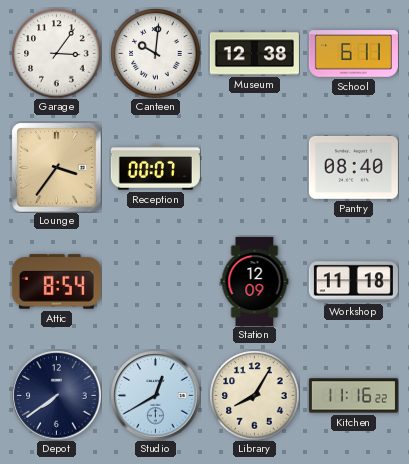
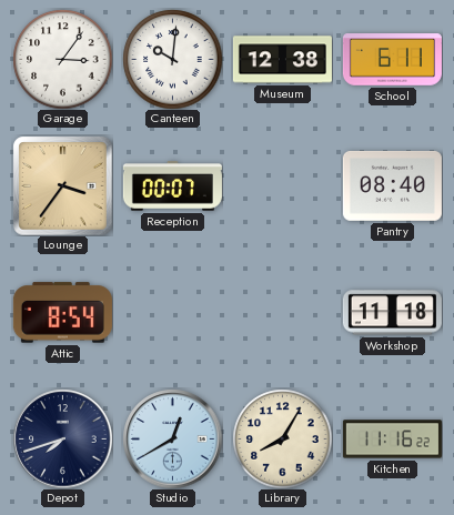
Station: 12:09 -> none (255, 281)
Depot: 7:39 -> 7:42 (62, 438)
